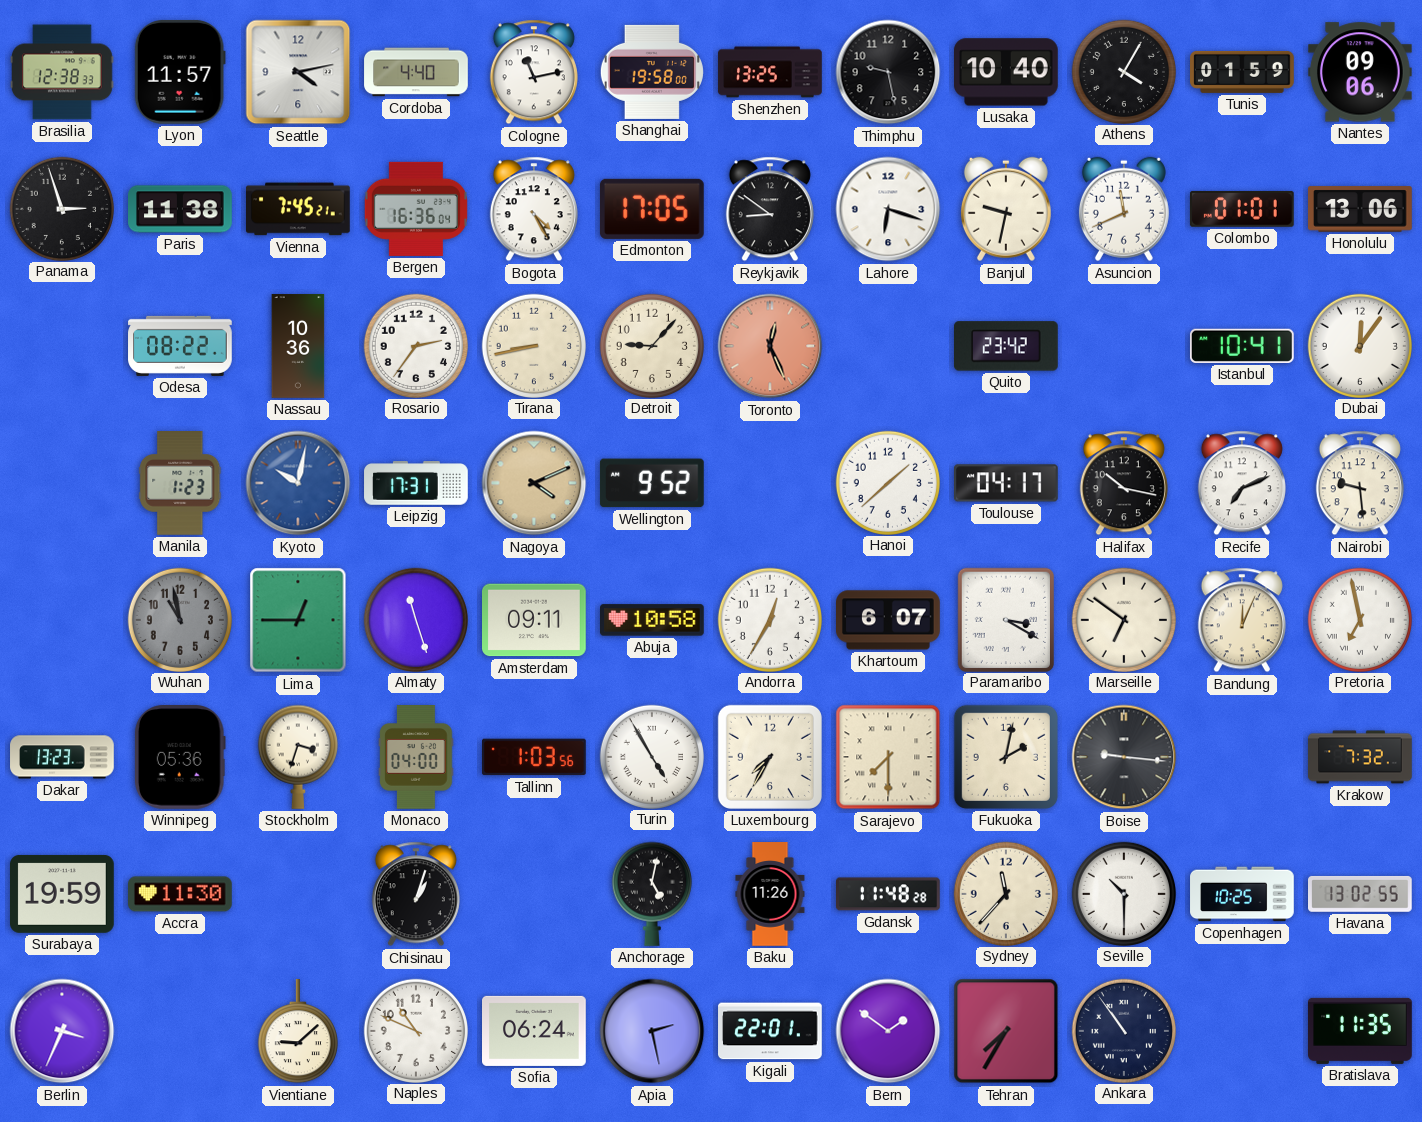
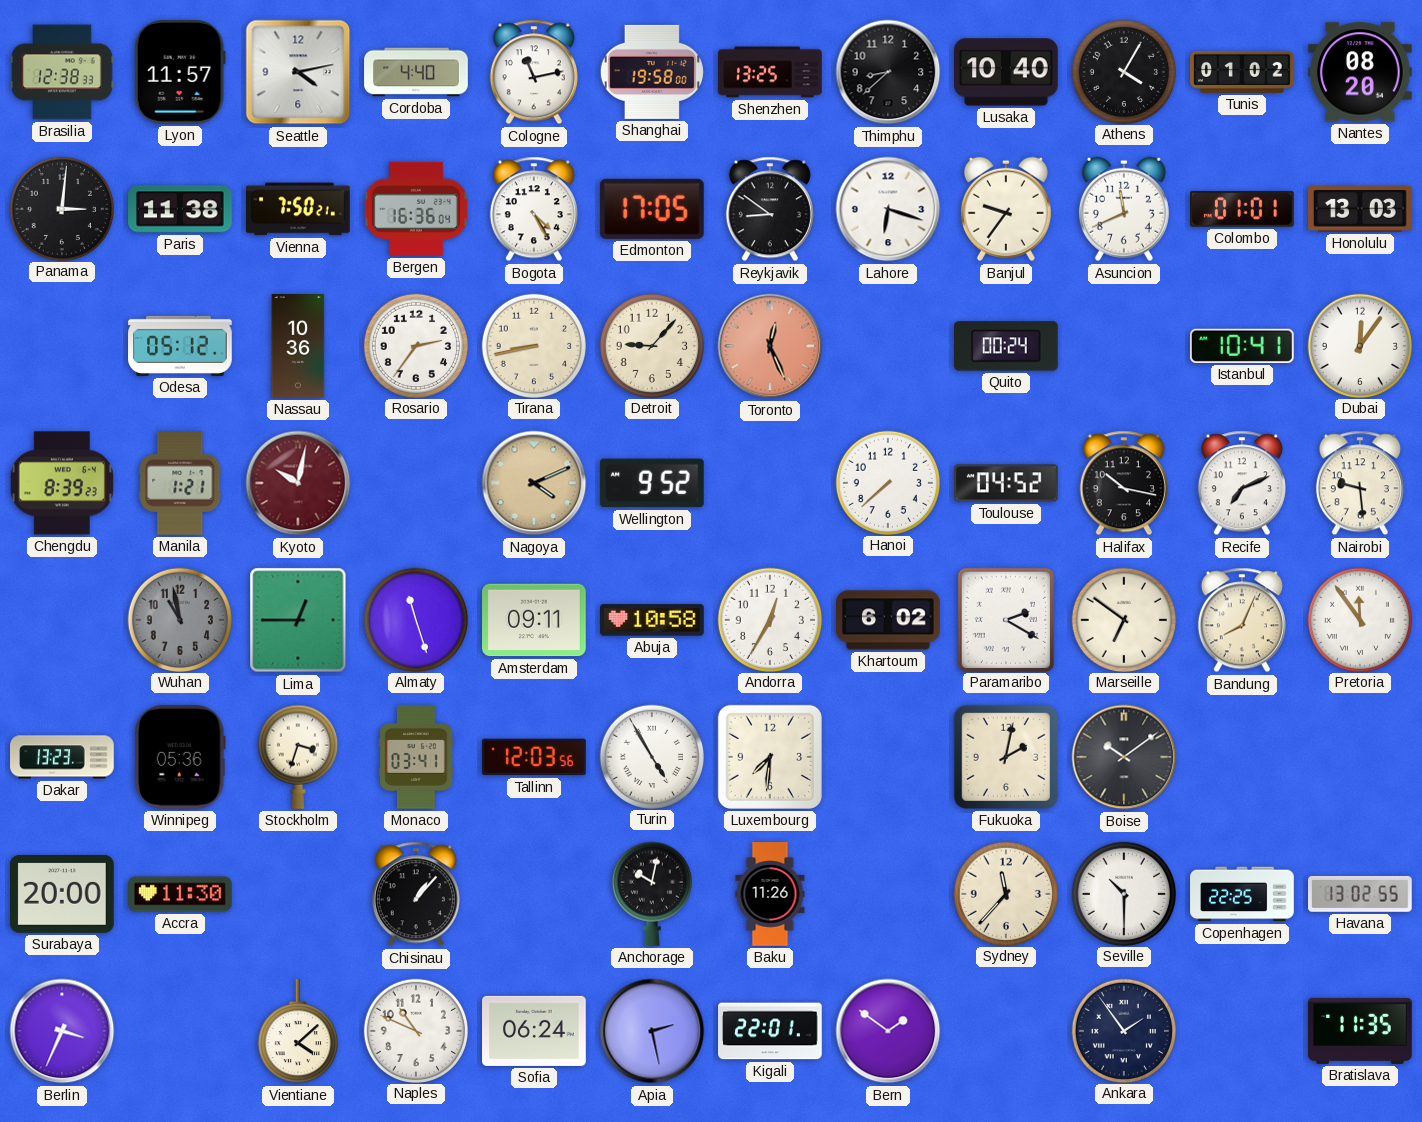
Thimphu: 9:28 -> 8:38 (888, 72)
Tunis: 01:59 -> 01:02 (1242, 72)
Nantes: 09:06 -> 08:20 (1361, 72)
Panama: 2:57 -> 3:01 (61, 208)
Vienna: 7:45 -> 7:50 (299, 209)
Banjul: 9:32 -> 9:36 (1006, 209)
Honolulu: 13:06 -> 13:03 (1360, 209)
Odesa: 08:22 -> 05:12 (180, 346)
Quito: 23:42 -> 00:24 (1007, 346)
Chengdu: none -> 8:39 (62, 483)
Manila: 1:23 -> 1:21 (180, 484)
Kyoto dial: blue -> burgundy (298, 483)
Leipzig: 17:31 -> none (416, 483)
Hanoi: 1:38 -> 7:38 (887, 482)
Toulouse: 04:17 -> 04:52 (1007, 483)
Khartoum: 6:07 -> 6:02 (888, 620)
Paramaribo: 3:20 -> 2:20 (1005, 619)
Bandung: 12:04 -> 8:04 (1242, 620)
Pretoria: 6:58 -> 11:54 (1359, 619)
Monaco: 04:00 -> 03:41 (416, 758)
Tallinn: 1:03 -> 12:03 (535, 757)
Luxembourg: 7:35 -> 7:31 (770, 757)
Sarajevo: 7:30 -> none (888, 757)
Boise: 9:16 -> 10:09 (1124, 757)
Krakow: 7:32 -> none (1360, 757)
Surabaya: 19:59 -> 20:00 (63, 894)
Chisinau: 1:03 -> 1:07 (416, 894)
Anchorage: 5:02 -> 10:02 (652, 894)
Gdansk: 11:48 -> none (889, 894)
Copenhagen: 10:25 -> 22:25 (1242, 894)
Vientiane: 9:08 -> 4:08 (298, 1032)
Tehran: 7:35 -> none (1006, 1031)
Ankara: 10:54 -> 1:54 (1123, 1030)
